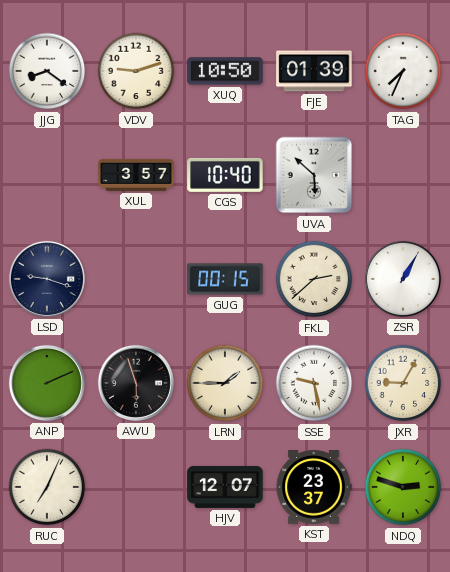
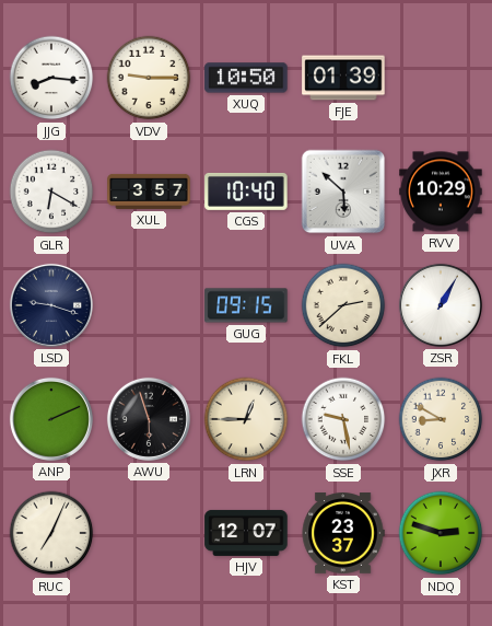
JJG: 8:21 -> 8:16 (51, 78)
VDV: 9:12 -> 9:15 (149, 78)
TAG: 7:34 -> none (403, 71)
GLR: none -> 6:20 (51, 192)
RVV: none -> 10:29 (441, 192)
GUG: 00:15 -> 09:15 (246, 305)
LRN: 1:45 -> 12:45 (246, 419)
JXR: 9:05 -> 8:50 (441, 419)
